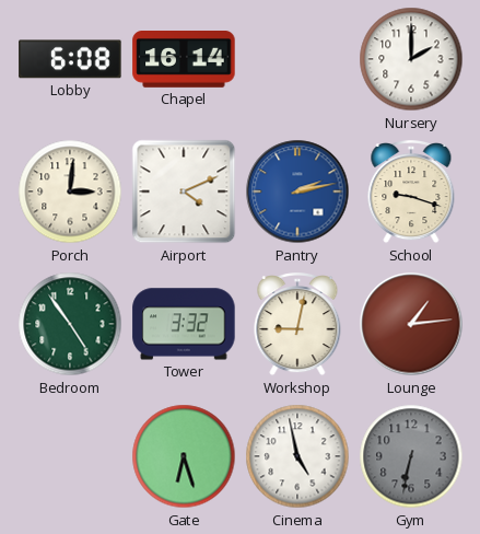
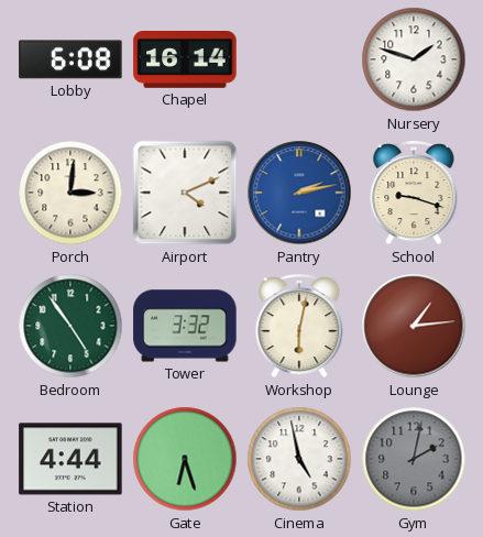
Nursery: 2:00 -> 1:48 (414, 59)
Workshop: 9:02 -> 6:02 (299, 327)
Station: none -> 4:44 (70, 459)
Gym: 6:32 -> 2:02 (414, 459)
